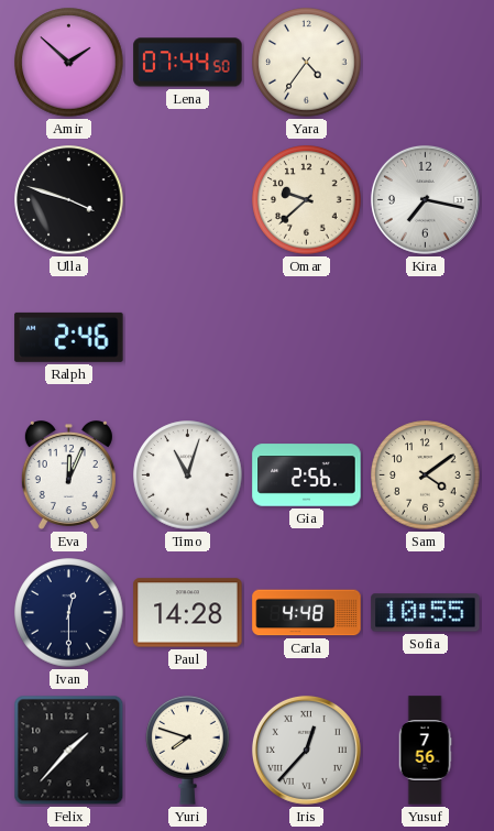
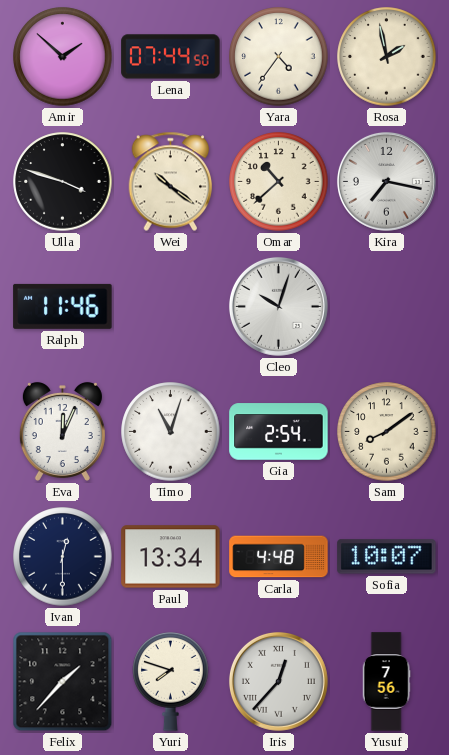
Rosa: none -> 1:58 (387, 57)
Wei: none -> 10:21 (171, 182)
Omar: 9:38 -> 10:38 (279, 182)
Ralph: 2:46 -> 11:46 (63, 306)
Cleo: none -> 10:03 (278, 306)
Gia: 2:56 -> 2:54 (279, 432)
Sam: 4:09 -> 8:09 (387, 432)
Paul: 14:28 -> 13:34 (171, 557)
Sofia: 10:55 -> 10:07 (387, 557)
